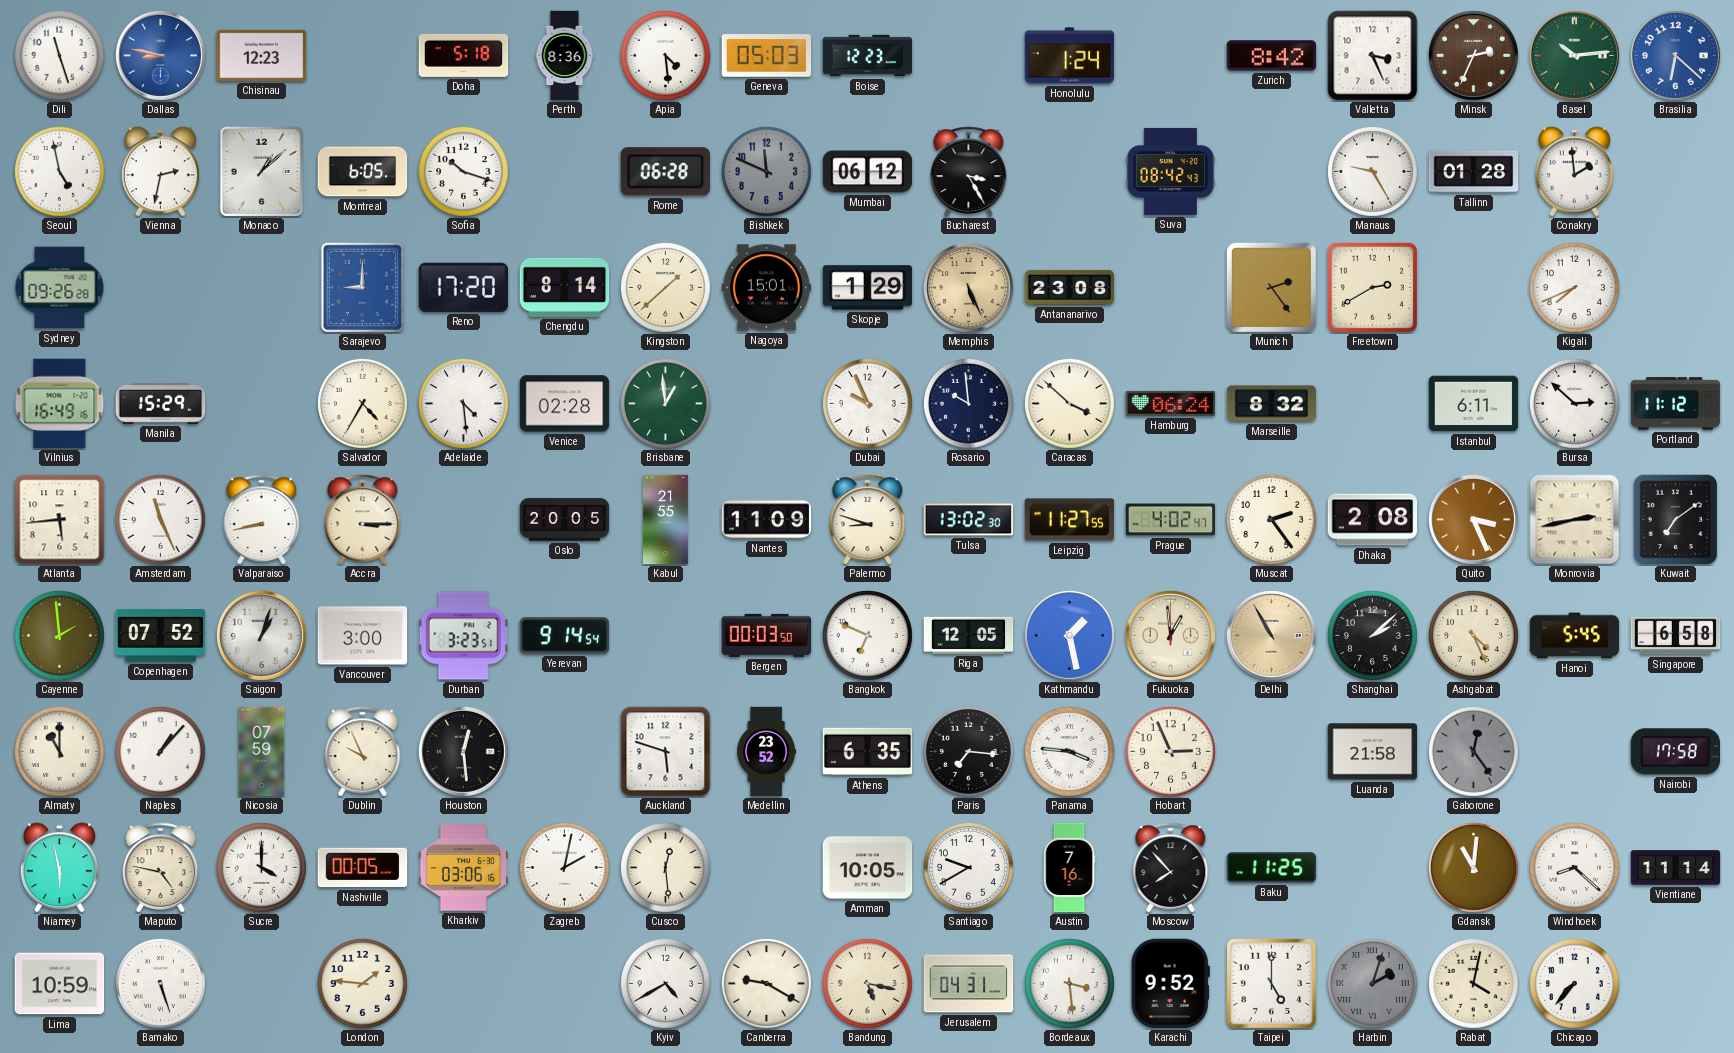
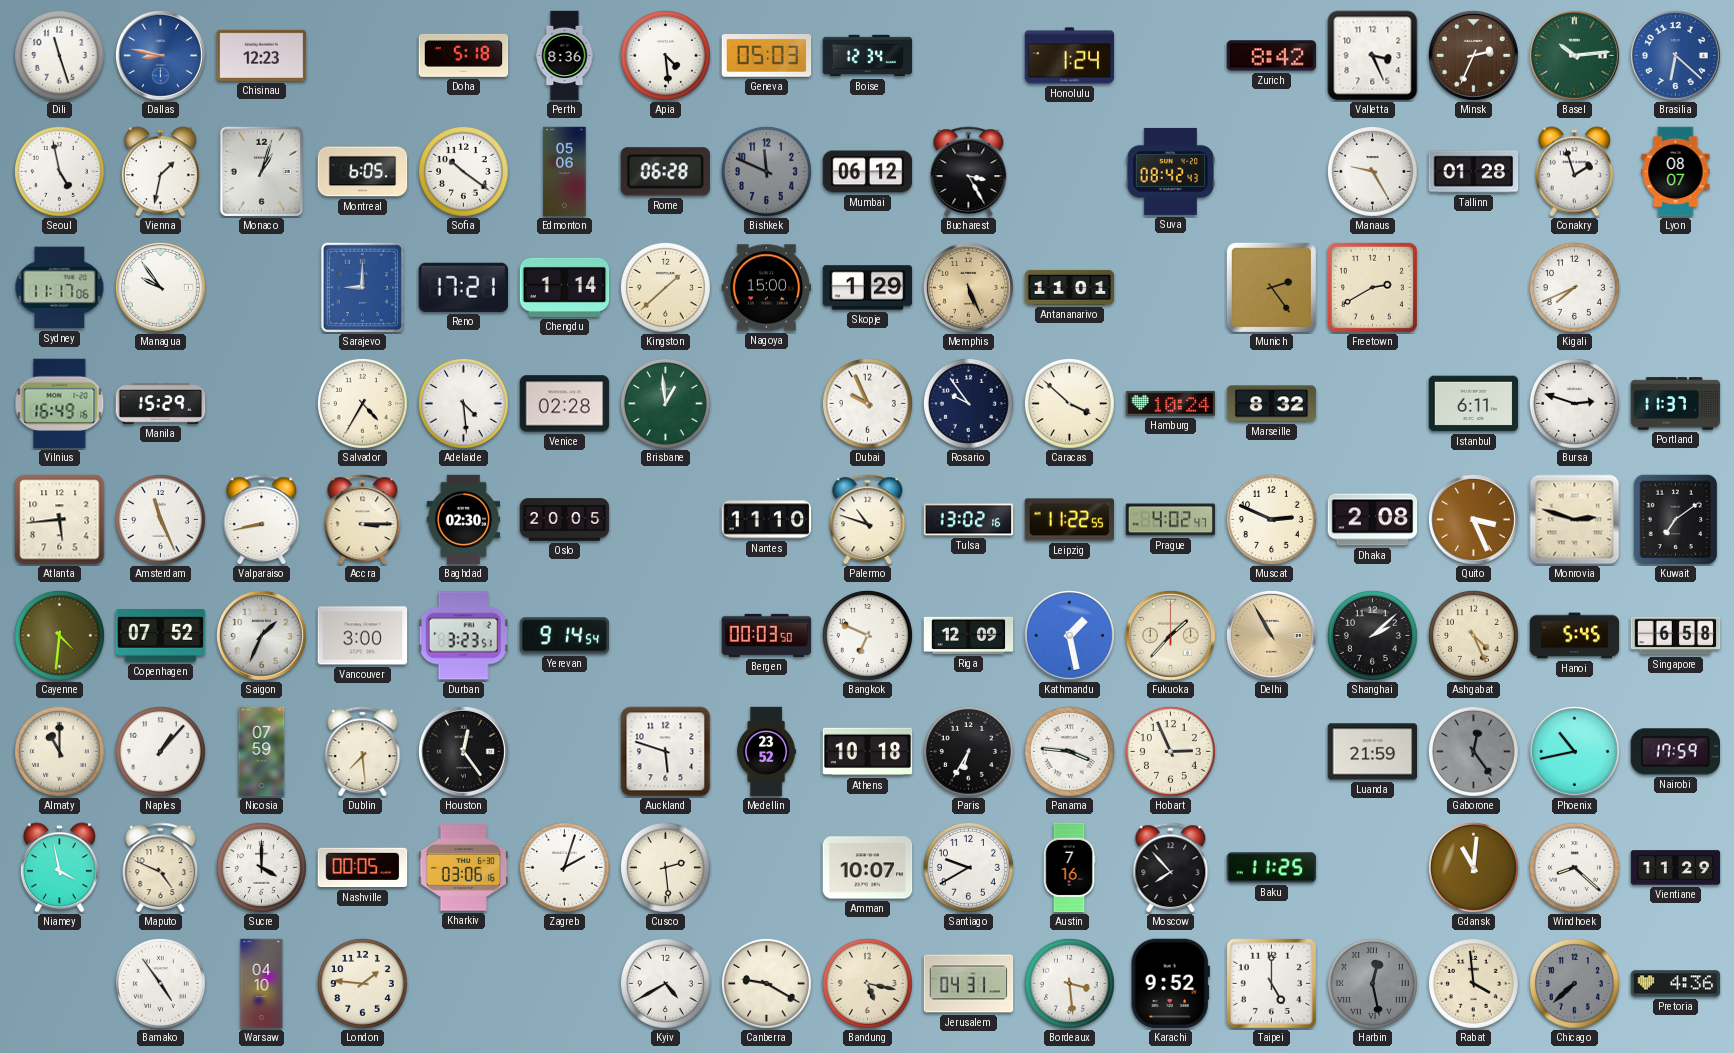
Boise: 12:23 -> 12:34 (868, 56)
Vienna: 2:32 -> 1:32 (160, 172)
Monaco: 1:08 -> 1:03 (261, 171)
Sofia: 10:18 -> 10:21 (463, 171)
Edmonton: none -> 05:06 (565, 172)
Conakry: 1:59 -> 1:57 (1574, 172)
Lyon: none -> 08:07 (1676, 172)
Sydney: 09:26 -> 11:17 (60, 288)
Managua: none -> 9:54 (160, 287)
Reno: 17:20 -> 17:21 (463, 287)
Chengdu: 8:14 -> 1:14 (565, 287)
Nagoya: 15:01 -> 15:00 (767, 288)
Antananarivo: 23:08 -> 11:01 (1070, 287)
Rosario: 9:59 -> 9:54 (968, 403)
Hamburg: 06:24 -> 10:24 (1171, 403)
Bursa: 2:52 -> 2:48 (1574, 403)
Portland: 11:12 -> 11:37 (1676, 404)
Baghdad: none -> 02:30 (464, 520)
Kabul: 21:55 -> none (666, 520)
Nantes: 11:09 -> 11:10 (767, 520)
Palermo: 8:48 -> 10:48 (868, 520)
Tulsa: 13:02:30 -> 13:02:16 (969, 520)
Leipzig: 11:27 -> 11:22 (1070, 520)
Muscat: 2:24 -> 2:49 (1271, 519)
Monrovia: 2:43 -> 2:48 (1575, 520)
Cayenne: 1:59 -> 4:31 (59, 635)
Saigon: 1:03 -> 1:34 (261, 635)
Riga: 12:05 -> 12:09 (969, 635)
Fukuoka: 12:59 -> 1:37 (1170, 635)
Dublin: 9:56 -> 7:29 (363, 752)
Houston: 12:29 -> 12:24 (463, 751)
Athens: 6:35 -> 10:18 (868, 752)
Paris: 7:16 -> 6:35 (968, 751)
Luanda: 21:58 -> 21:59 (1373, 752)
Phoenix: none -> 10:43 (1574, 751)
Nairobi: 17:58 -> 17:59 (1675, 752)
Niamey: 5:58 -> 3:58 (59, 868)
Maputo: 4:47 -> 4:49 (161, 868)
Zagreb: 2:02 -> 2:03 (564, 867)
Cusco: 12:29 -> 2:29 (665, 867)
Amman: 10:05 -> 10:07 (868, 868)
Vientiane: 11:14 -> 11:29 (1676, 868)
Lima: 10:59 -> none (60, 984)
Bamako: 5:27 -> 4:54 (160, 983)
Warsaw: none -> 04:10 (262, 984)
Harbin: 2:03 -> 12:28 (1372, 983)
Rabat: 4:02 -> 3:59 (1473, 983)
Chicago: 7:37 -> 7:38 (1574, 983)
Chicago dial: white -> grey (1574, 983)
Pretoria: none -> 4:36 (1676, 984)
